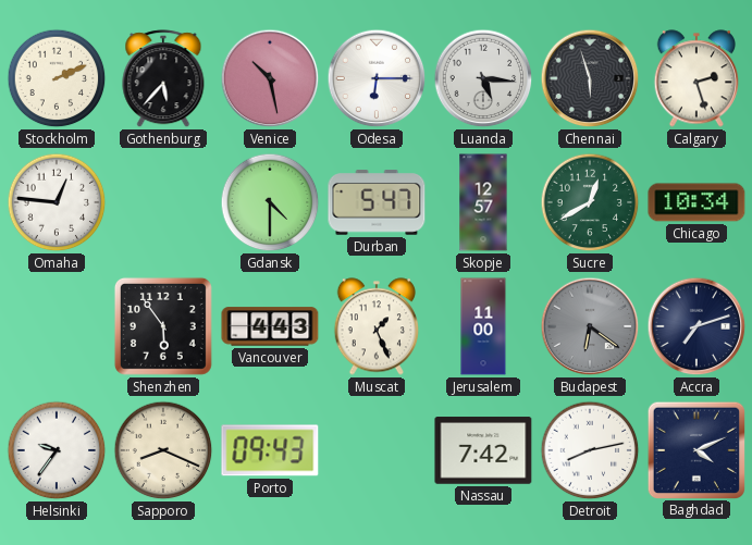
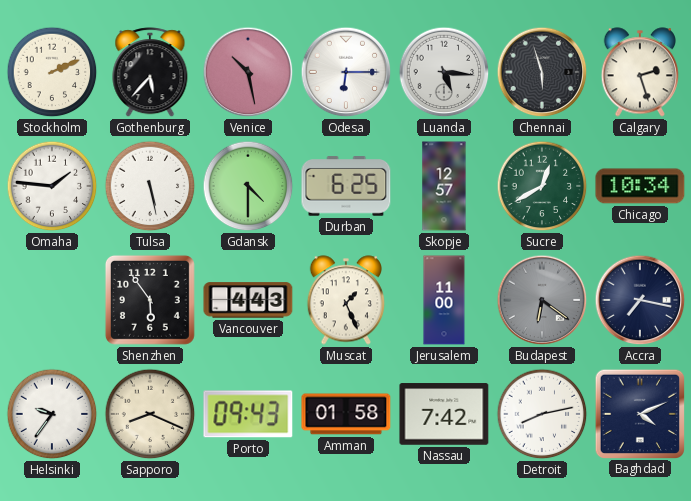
Omaha: 12:46 -> 1:46 (52, 186)
Tulsa: none -> 5:28 (150, 186)
Durban: 5:47 -> 6:25 (346, 186)
Accra: 7:12 -> 7:17 (640, 300)
Amman: none -> 01:58 (346, 414)
